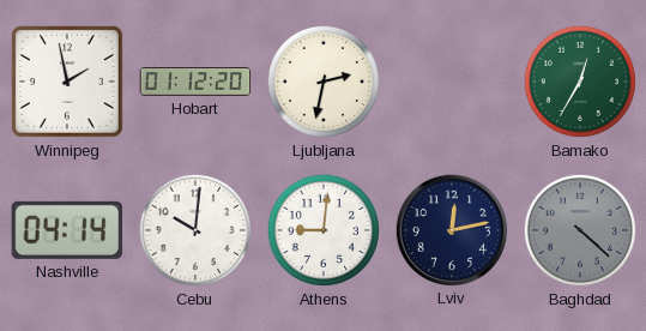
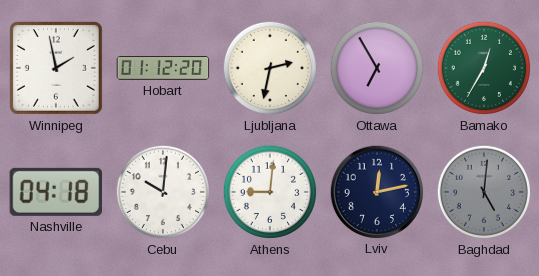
Ottawa: none -> 6:55 (377, 68)
Nashville: 04:14 -> 04:18 (56, 192)
Baghdad: 4:22 -> 5:01 (484, 192)
